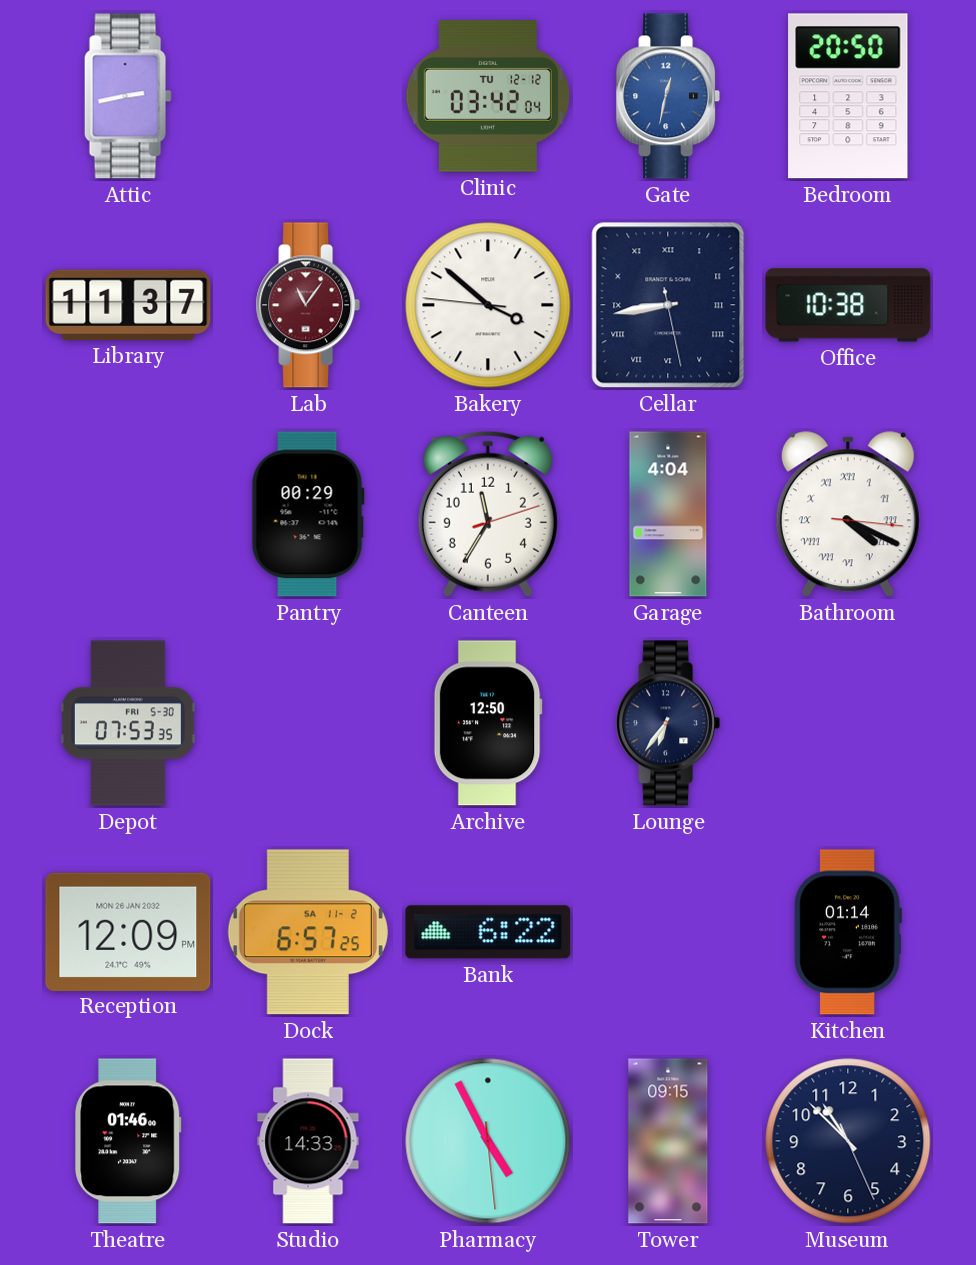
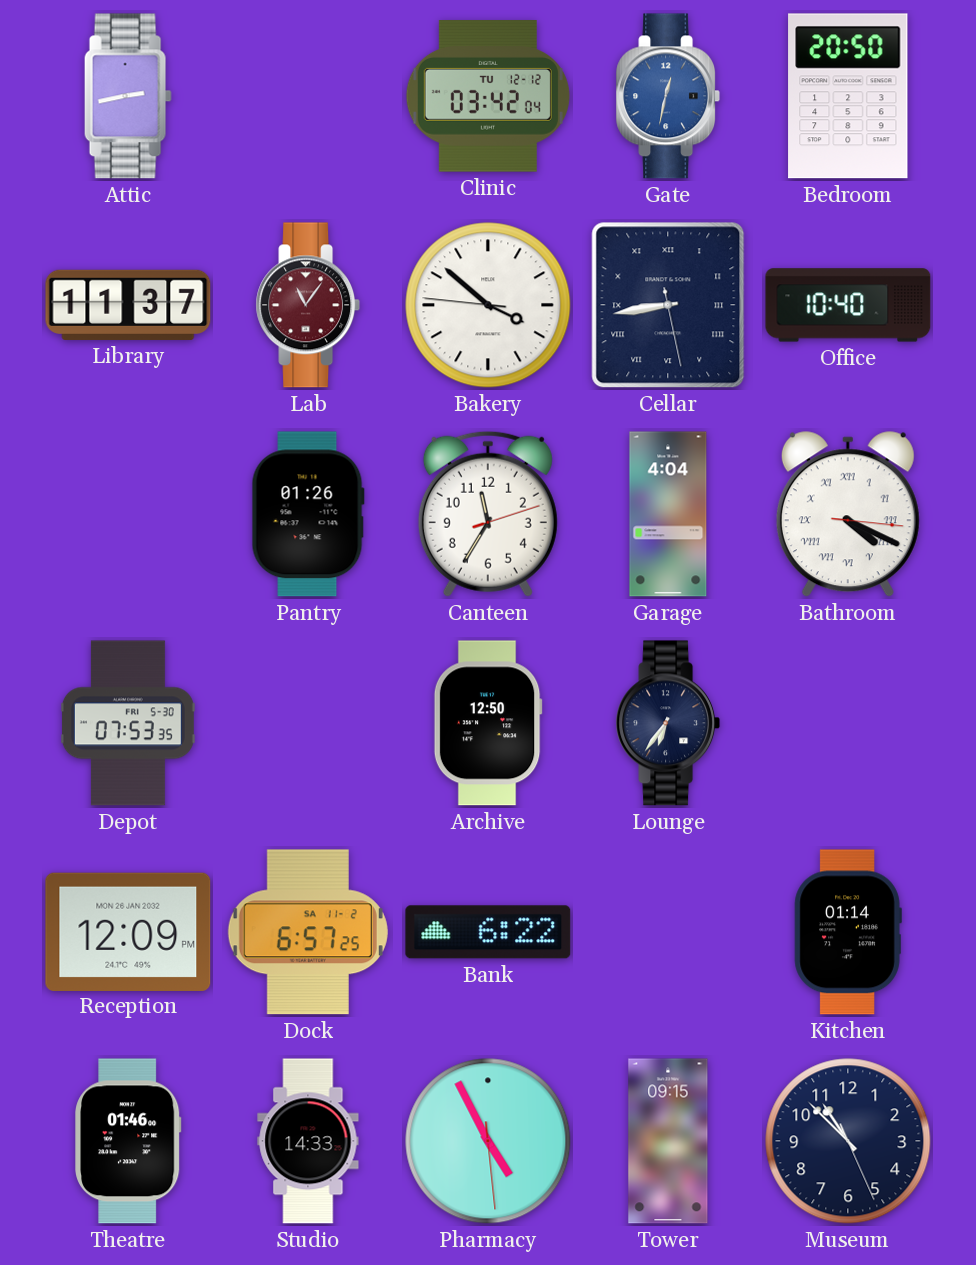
Office: 10:38 -> 10:40 (848, 305)
Pantry: 00:29 -> 01:26 (308, 514)
